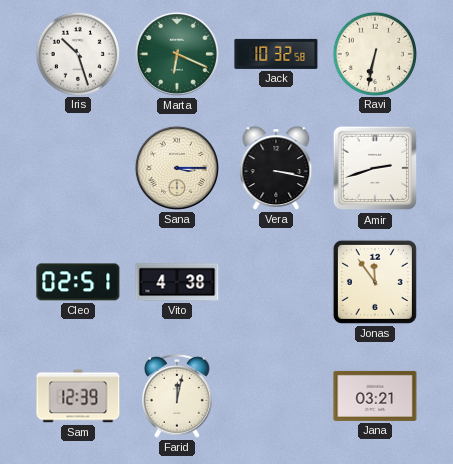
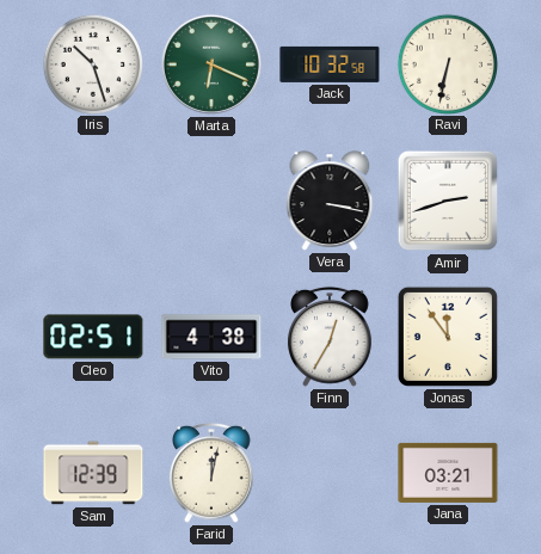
Sana: 3:15 -> none (177, 168)
Finn: none -> 12:35 (331, 337)
